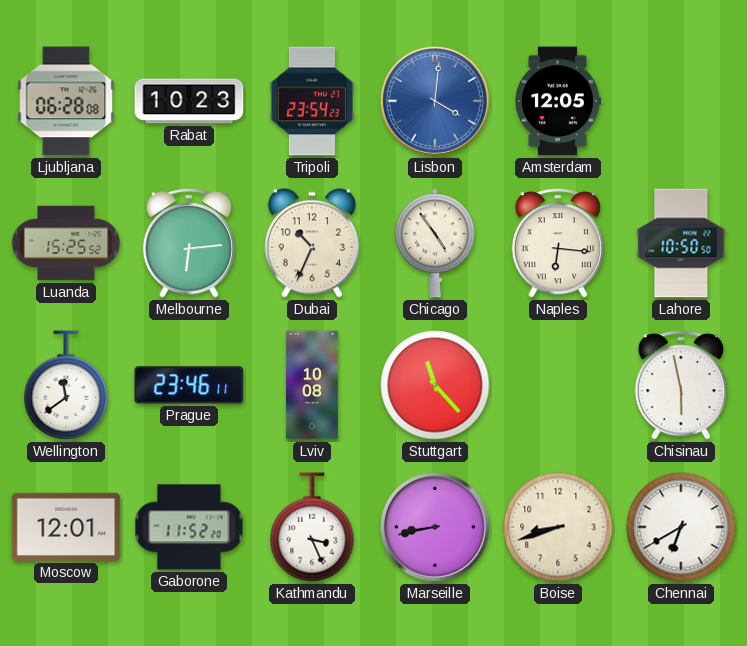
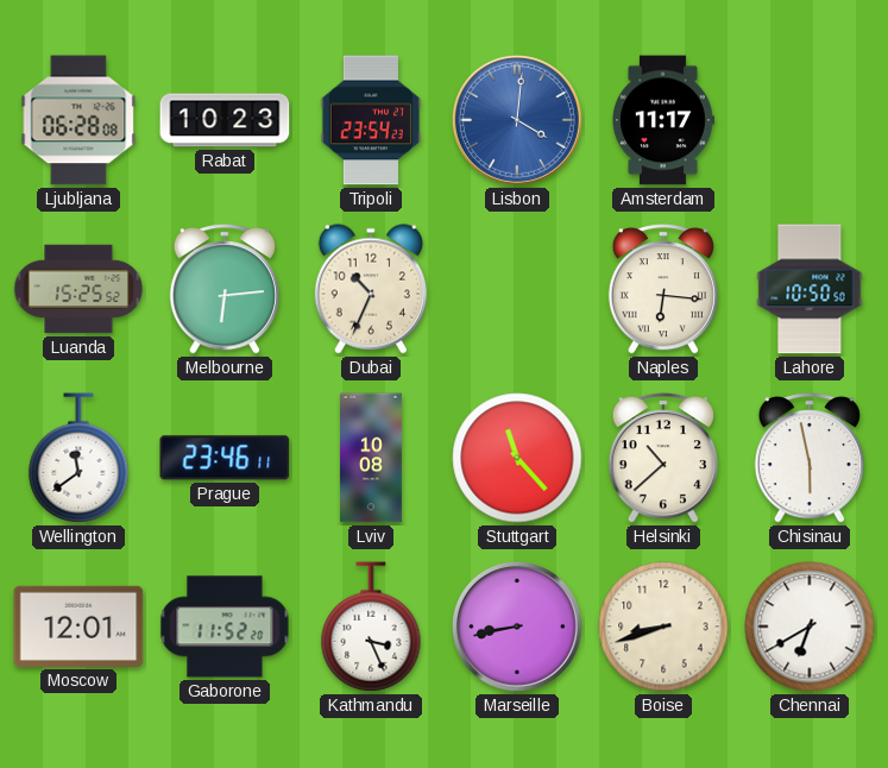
Amsterdam: 12:05 -> 11:17 (663, 120)
Chicago: 4:54 -> none (435, 243)
Helsinki: none -> 10:38 (663, 458)
